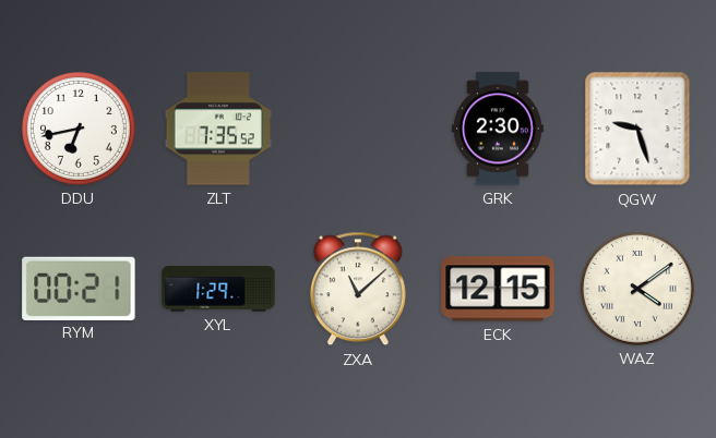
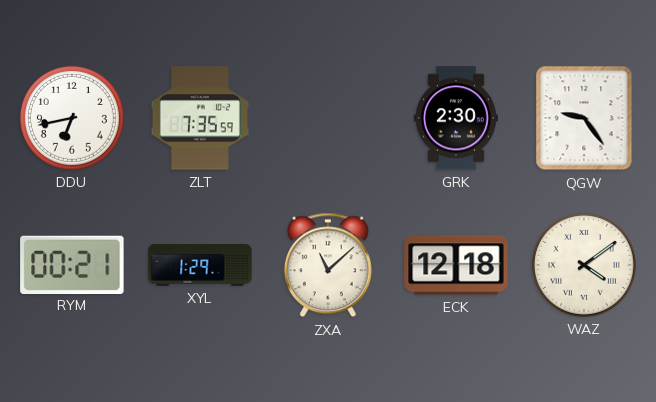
ZLT: 7:35:52 -> 7:35:59 (200, 118)
QGW: 9:27 -> 9:24 (584, 118)
ECK: 12:15 -> 12:18 (456, 265)
